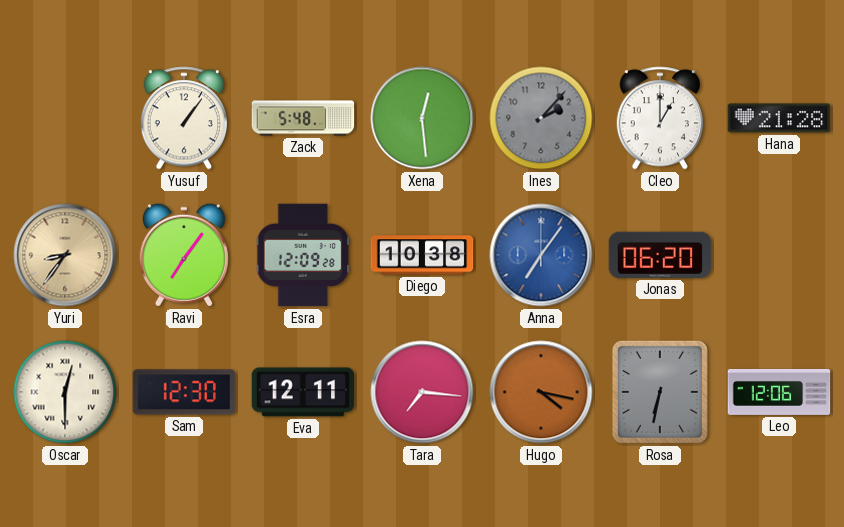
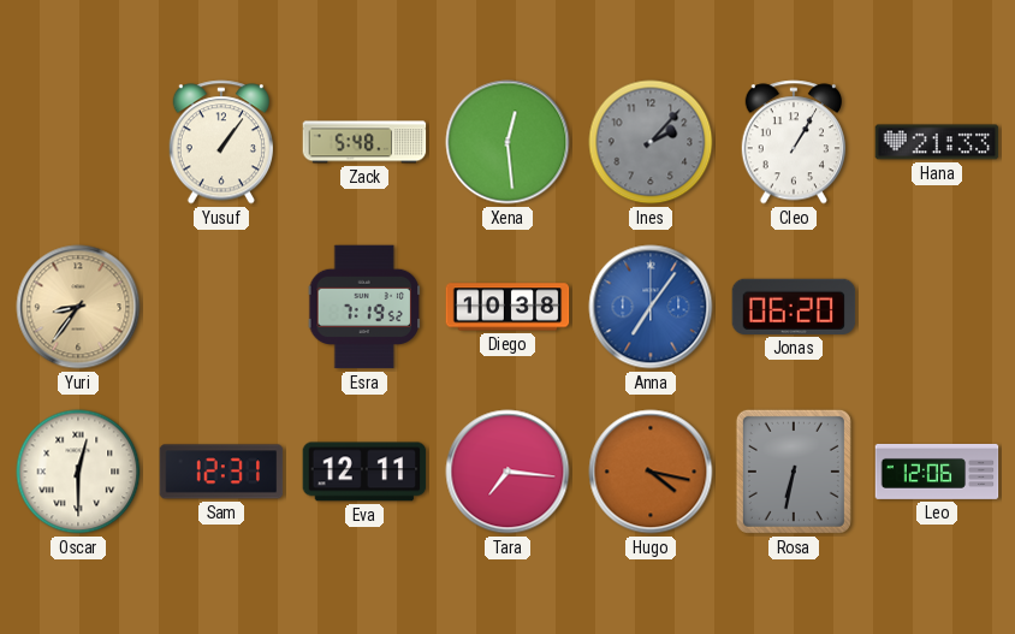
Cleo: 1:00 -> 1:05 (793, 142)
Hana: 21:28 -> 21:33 (937, 142)
Ravi: 7:06 -> none (184, 255)
Esra: 12:09 -> 7:19 (364, 307)
Sam: 12:30 -> 12:31 (221, 472)
